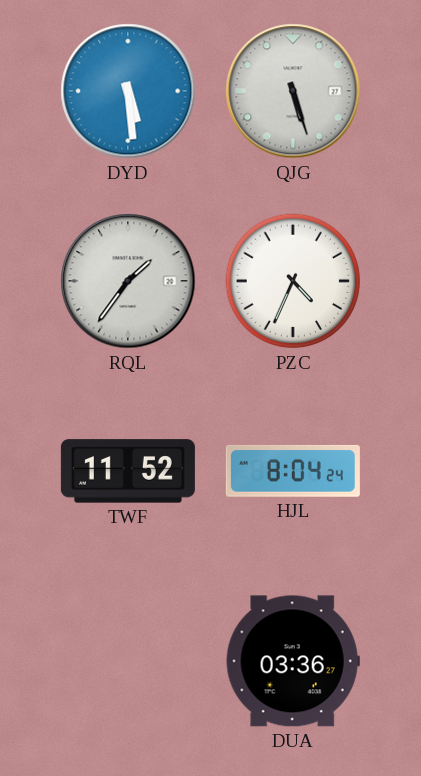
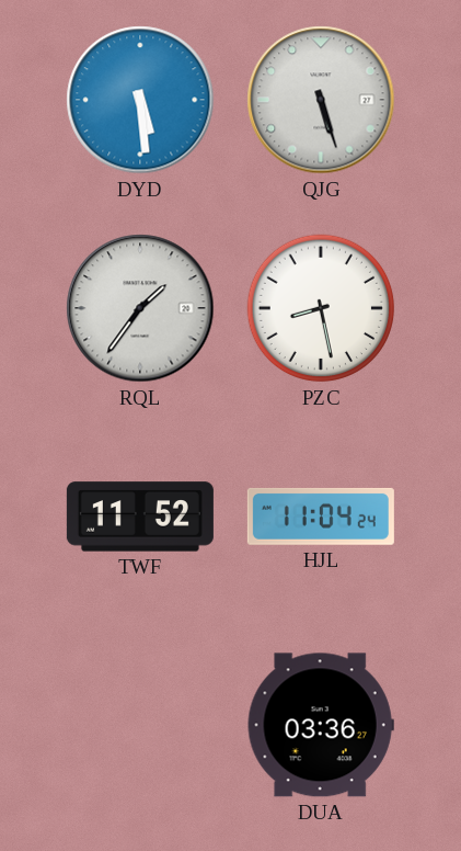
PZC: 4:34 -> 8:28 (321, 308)
HJL: 8:04 -> 11:04 (321, 517)
